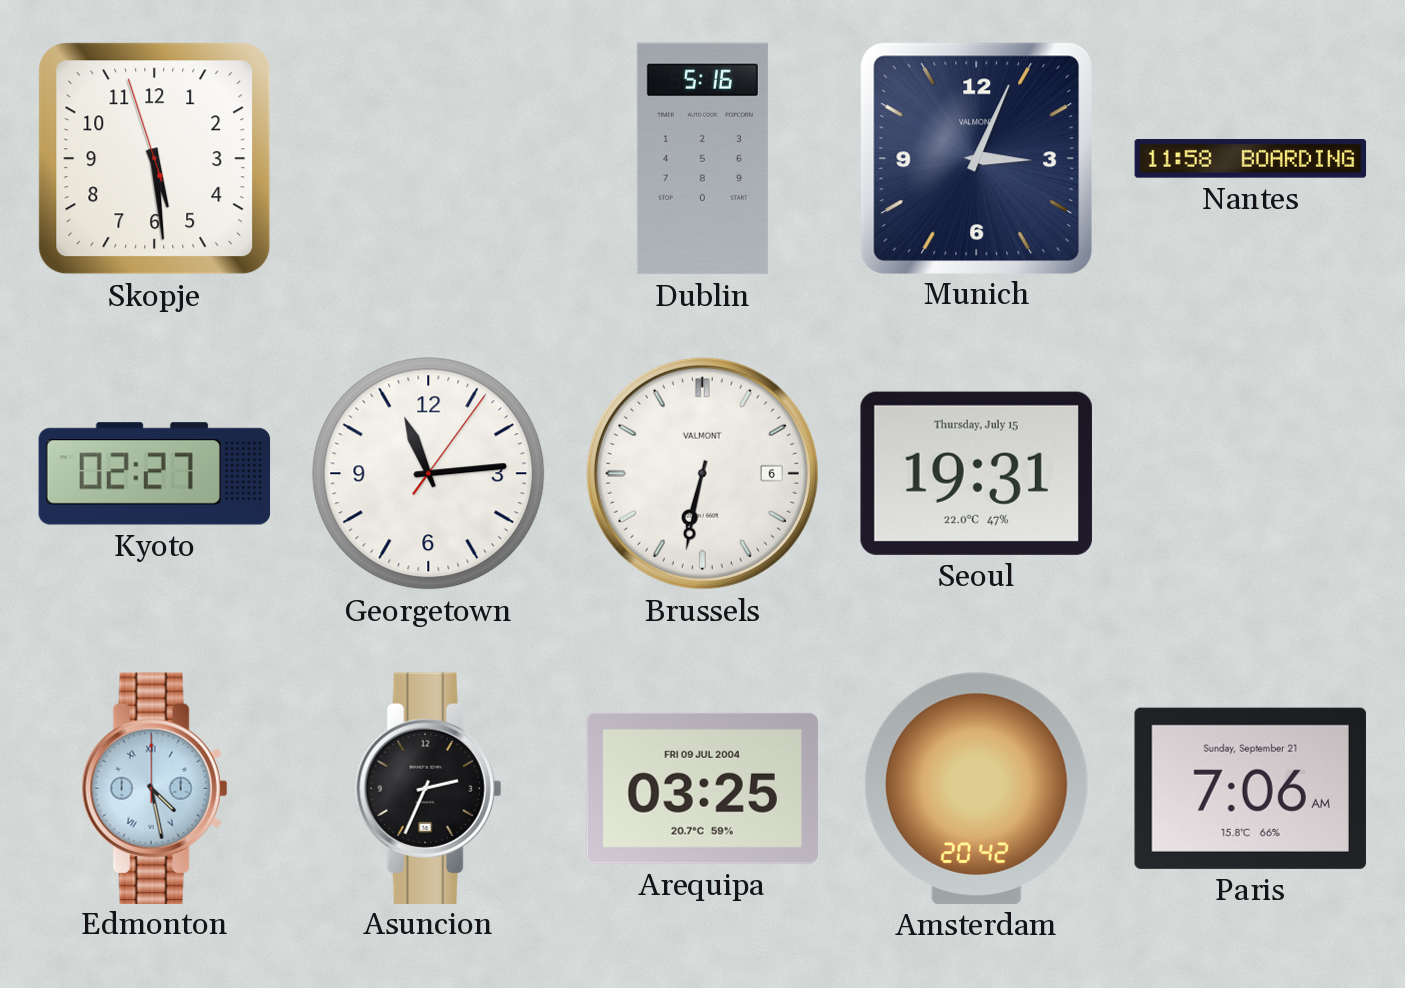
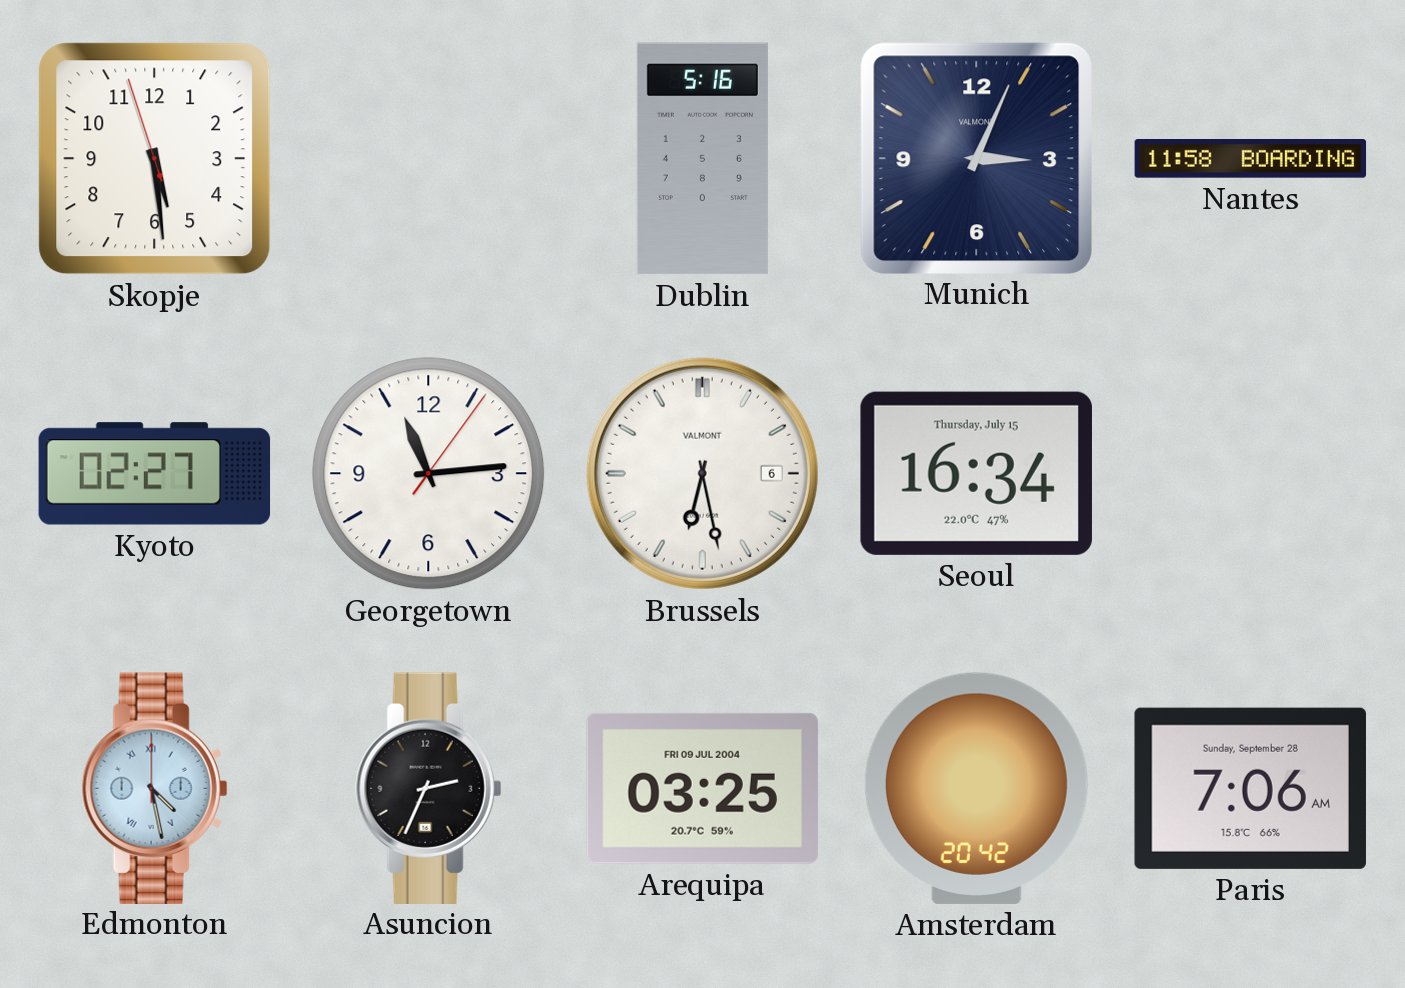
Brussels: 6:32 -> 6:28 (702, 473)
Seoul: 19:31 -> 16:34 (976, 473)
Paris date: Sunday, September 21 -> Sunday, September 28 (1250, 788)
